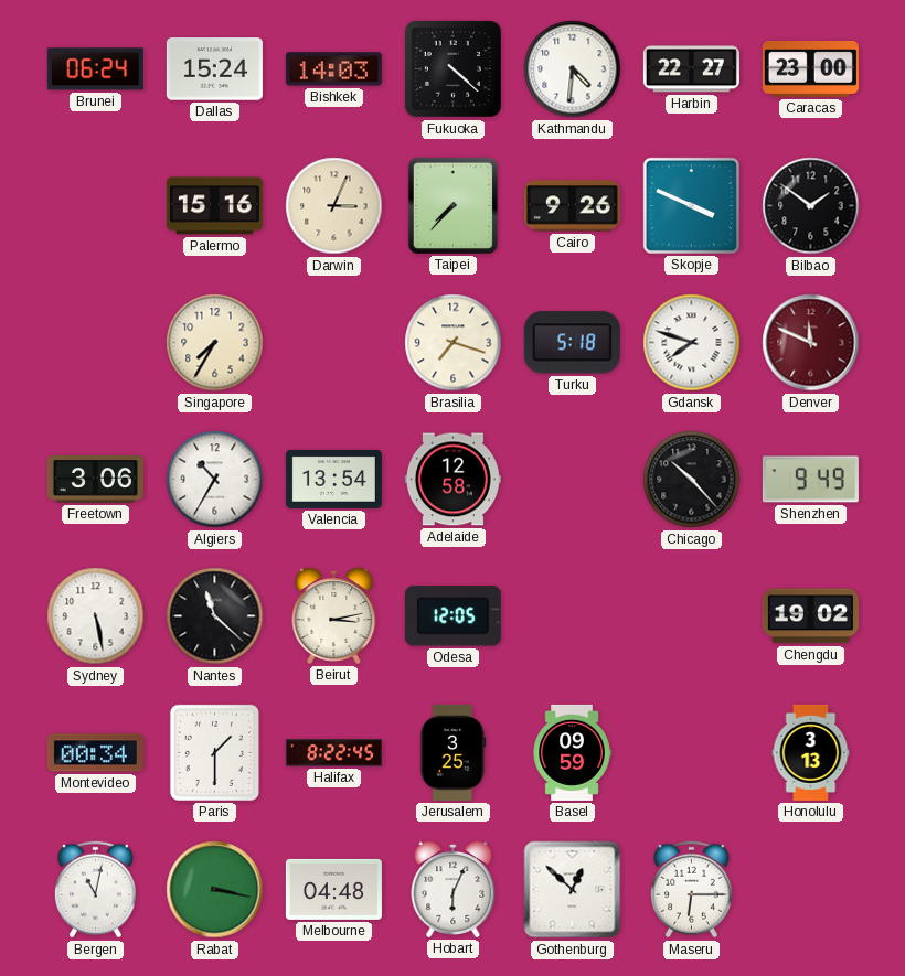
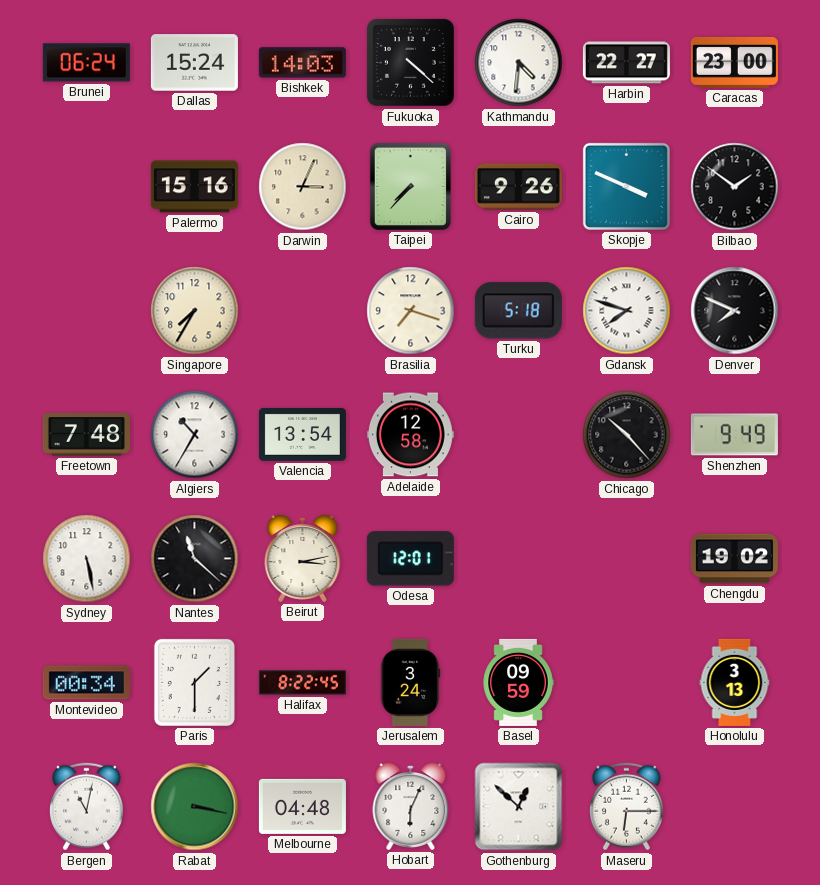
Denver: 11:49 -> 7:49 (735, 311)
Denver dial: burgundy -> black (735, 311)
Freetown: 3:06 -> 7:48 (86, 435)
Odesa: 12:05 -> 12:01 (410, 559)
Jerusalem: 3:25 -> 3:24 (411, 682)
